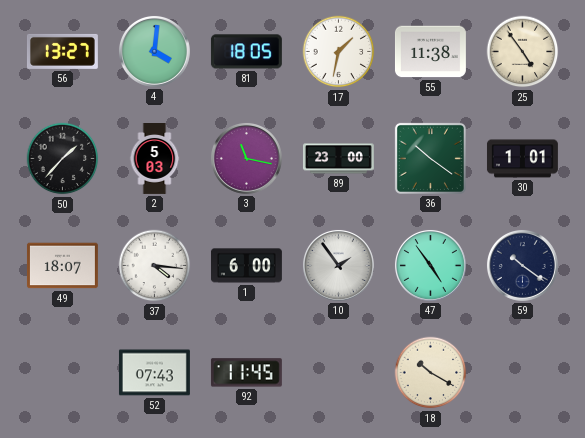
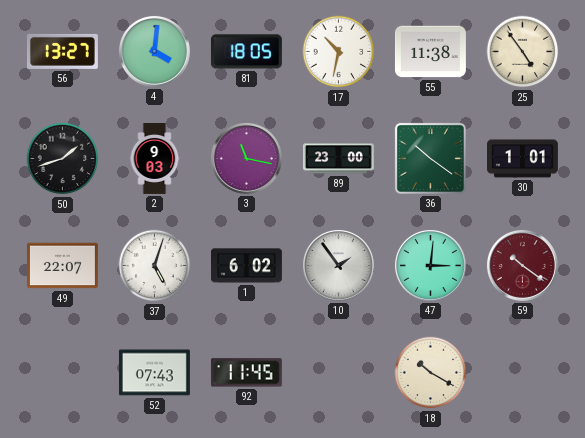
17: 1:32 -> 10:32 (339, 52)
50: 1:37 -> 1:42 (63, 159)
2: 5:03 -> 9:03 (155, 159)
49: 18:07 -> 22:07 (62, 266)
37: 4:16 -> 5:03 (155, 266)
1: 6:00 -> 6:02 (246, 266)
47: 4:54 -> 3:01 (430, 265)
59 dial: navy -> burgundy (522, 265)
